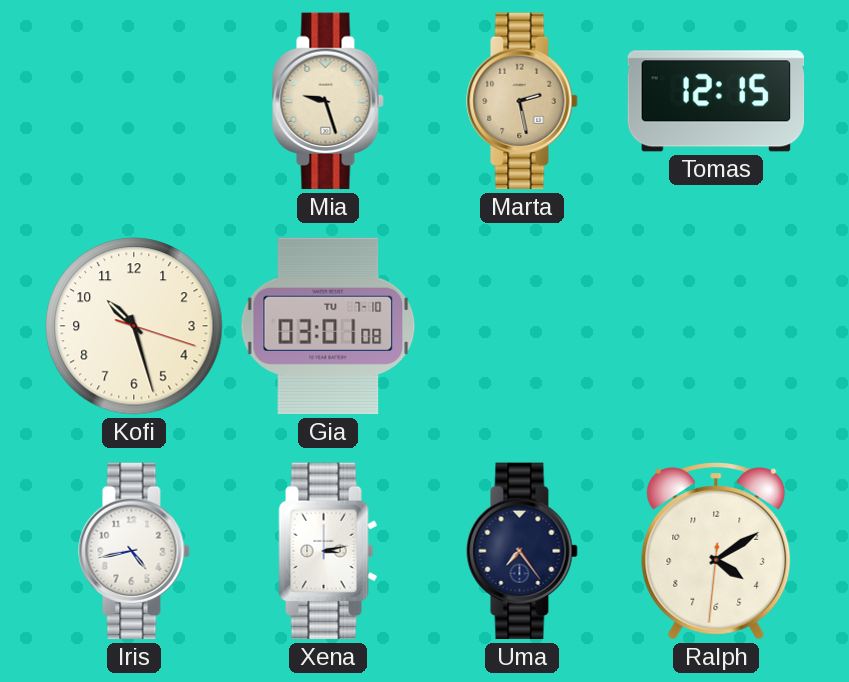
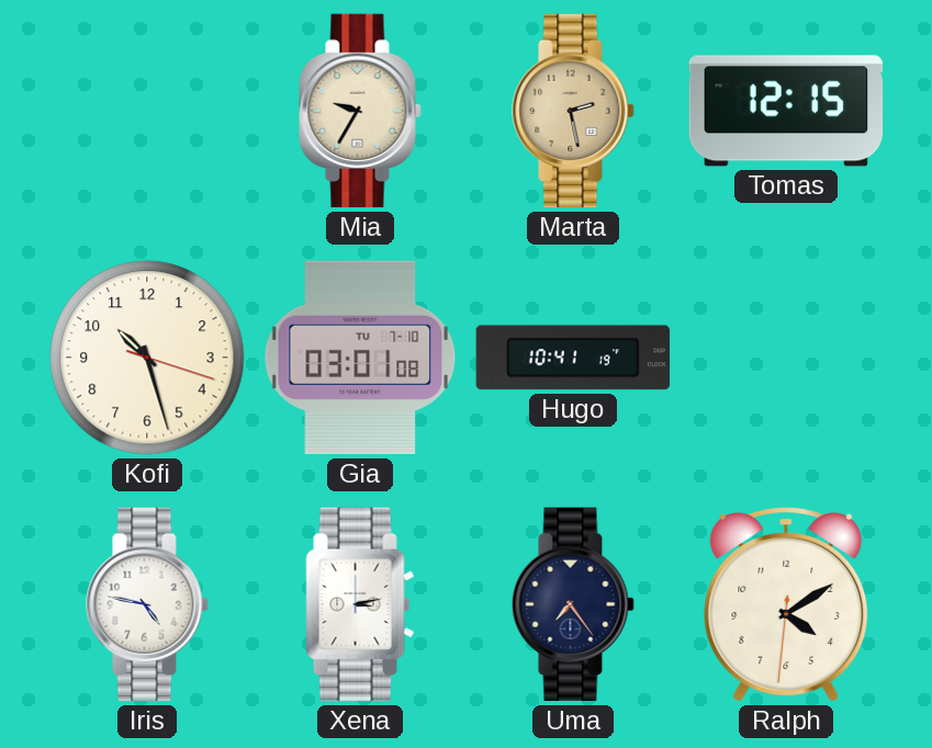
Mia: 9:27 -> 9:35 (360, 111)
Hugo: none -> 10:41 (573, 358)
Iris: 4:43 -> 4:47 (147, 604)
